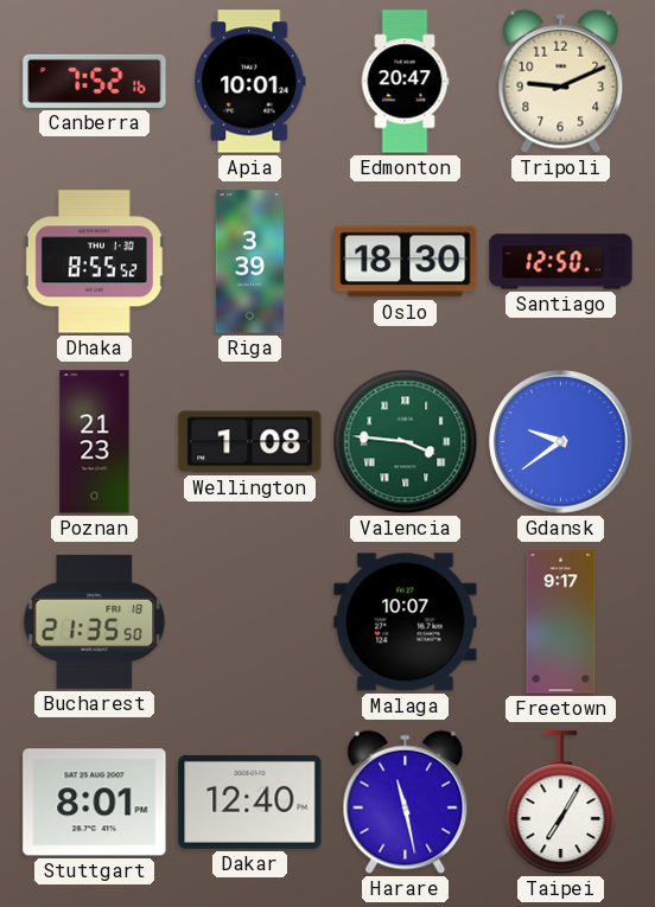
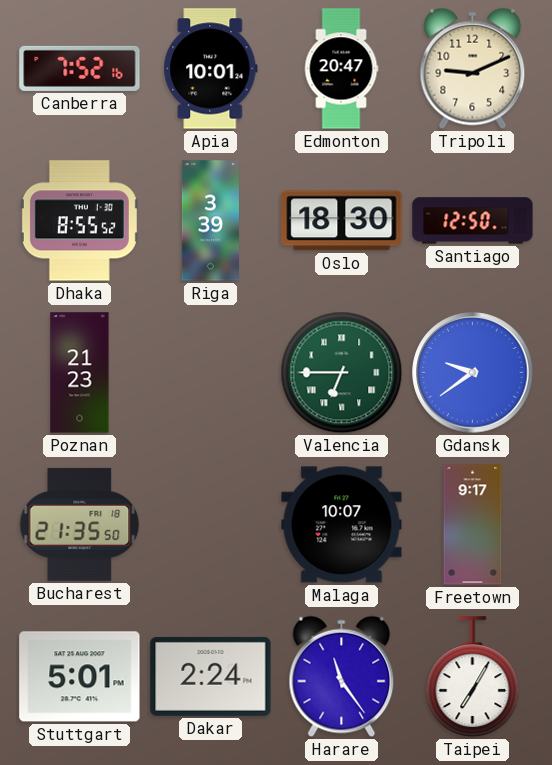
Wellington: 1:08 -> none (250, 442)
Valencia: 3:46 -> 6:45 (342, 373)
Stuttgart: 8:01 -> 5:01 (80, 677)
Dakar: 12:40 -> 2:24 (211, 676)
Harare: 11:28 -> 11:24 (342, 677)
